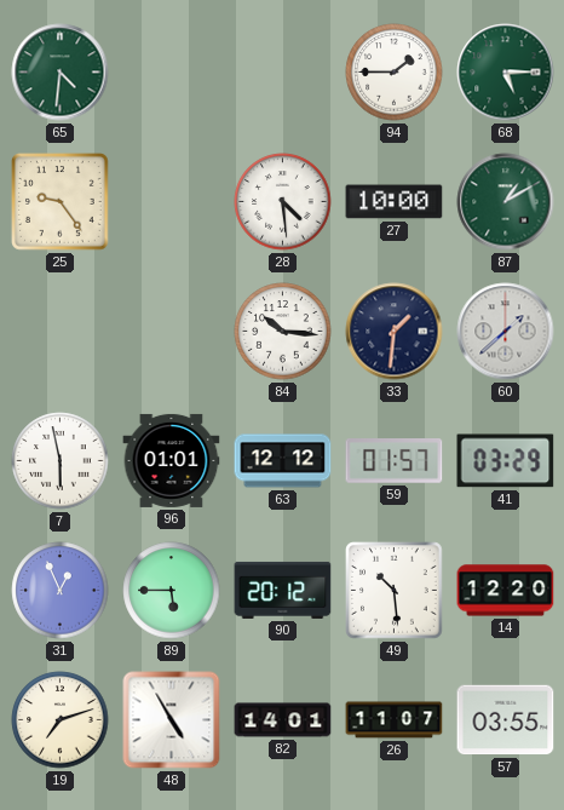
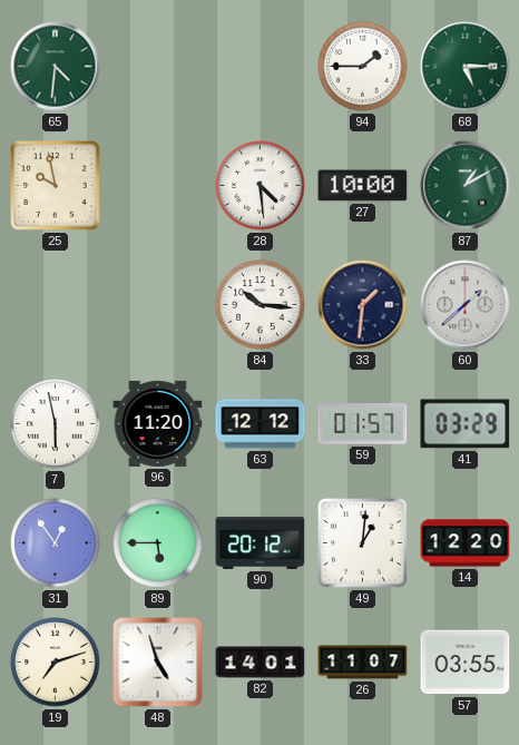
25: 9:24 -> 9:58 (56, 186)
96: 01:01 -> 11:20 (158, 423)
31: 12:56 -> 12:54 (56, 543)
49: 10:29 -> 1:01 (363, 543)
48: 4:55 -> 4:57 (158, 663)
